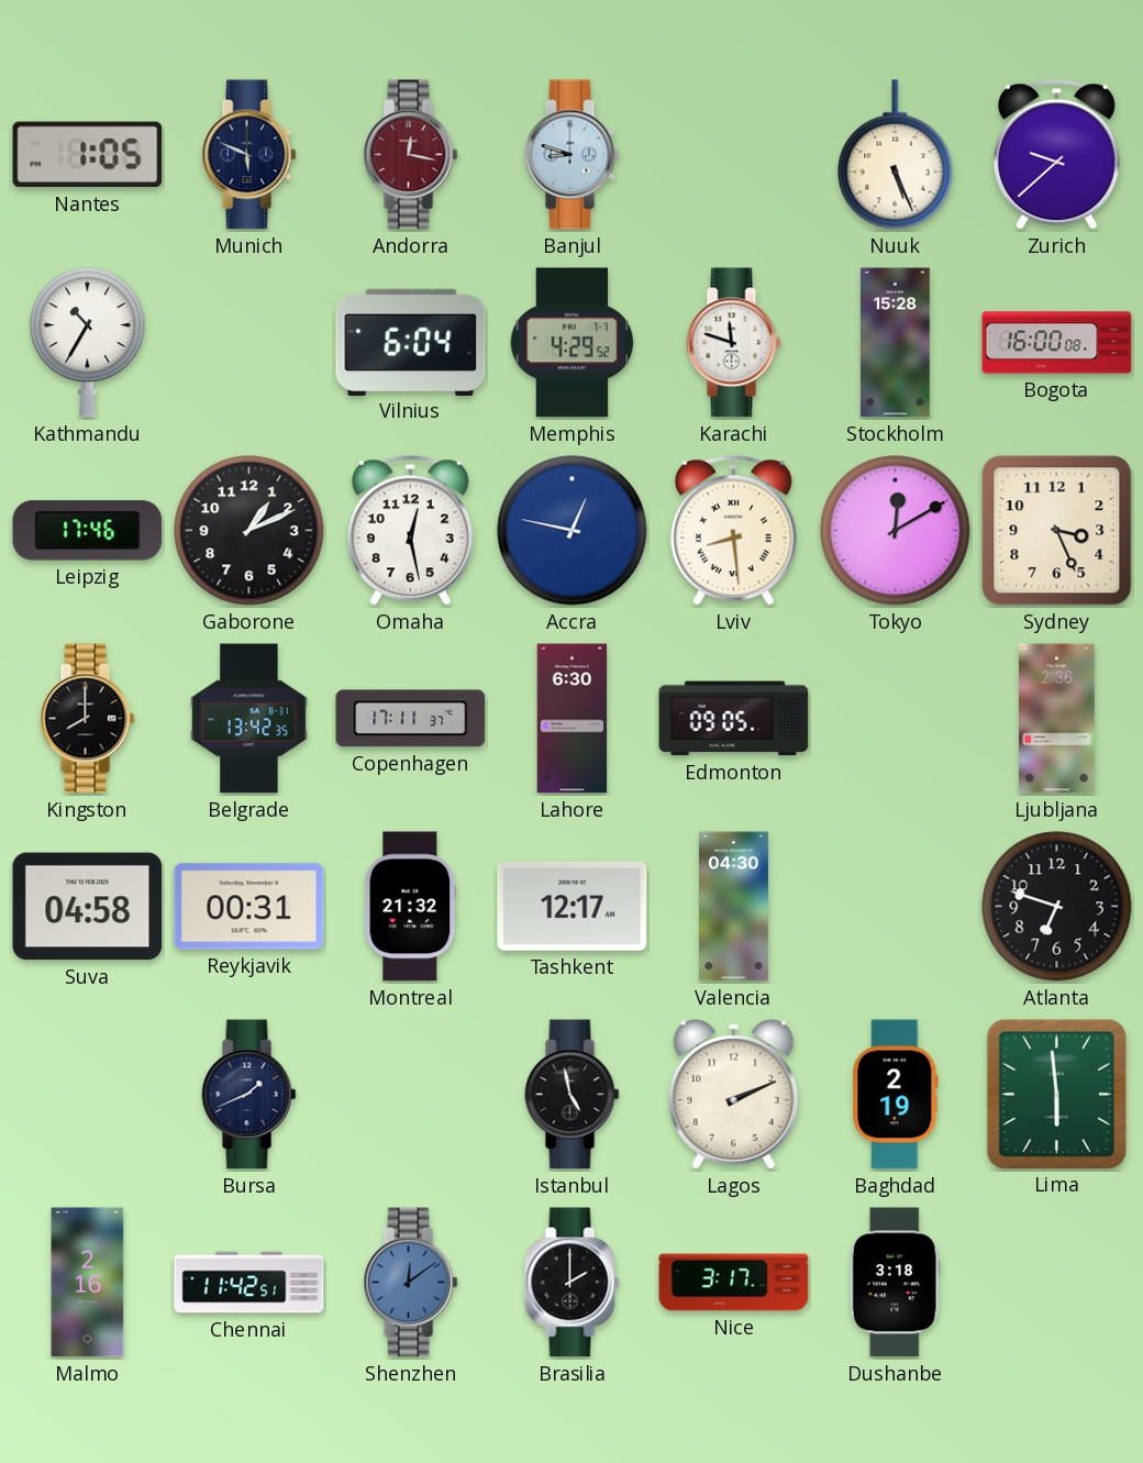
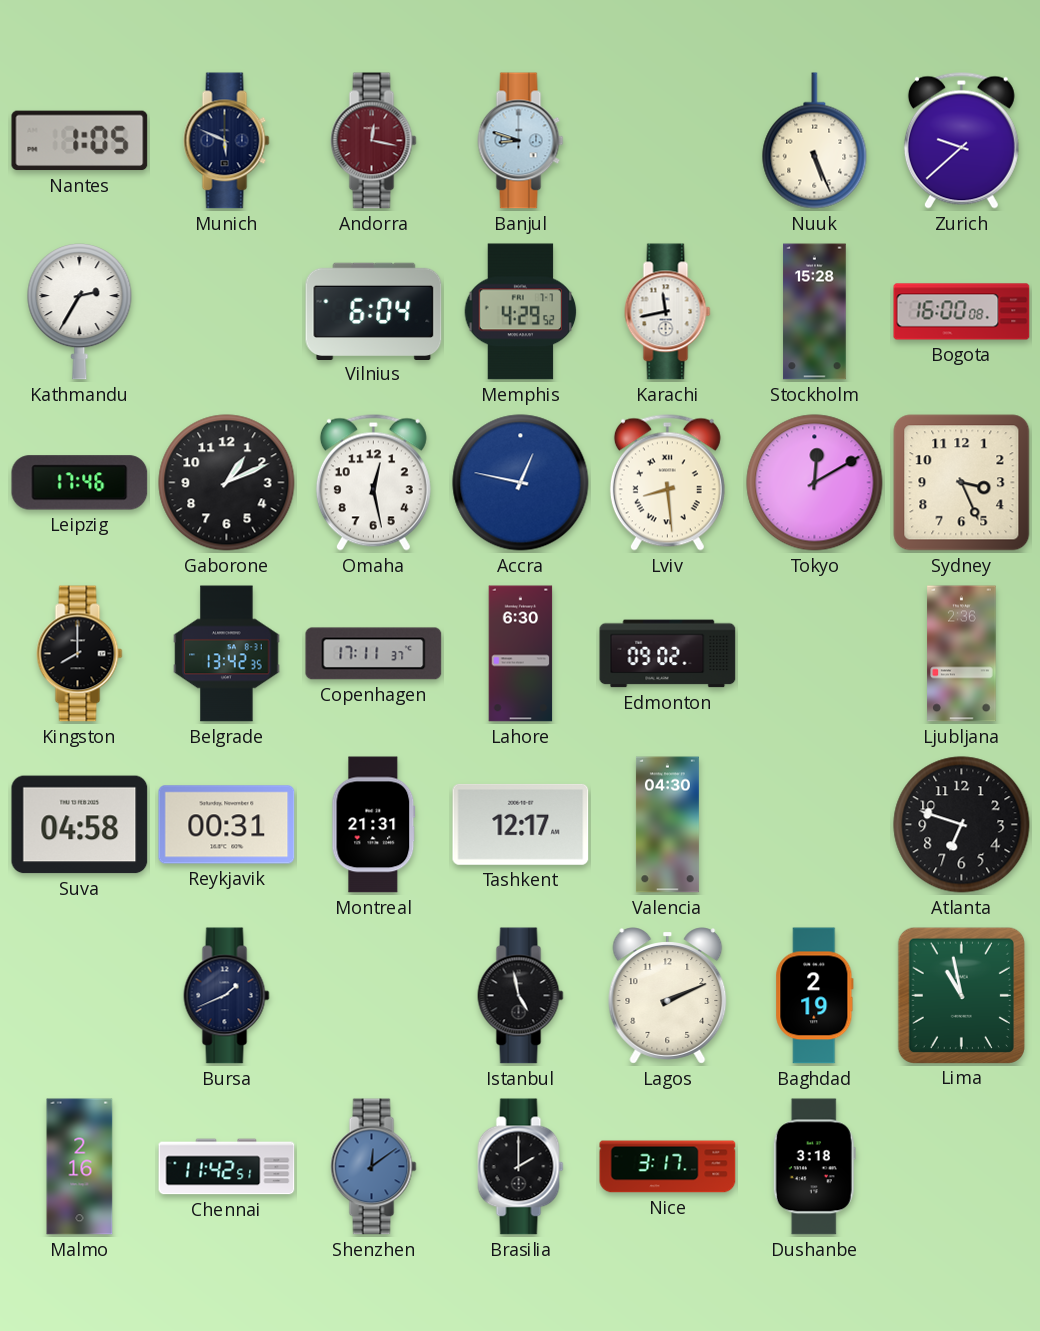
Kathmandu: 10:35 -> 2:35 (80, 312)
Karachi: 11:48 -> 11:43 (668, 312)
Edmonton: 09:05 -> 09:02 (668, 654)
Montreal: 21:32 -> 21:31 (374, 825)
Lima: 5:59 -> 10:58 (961, 995)
